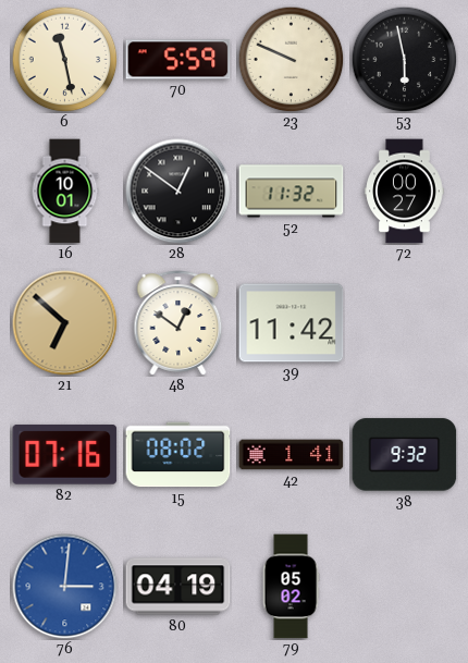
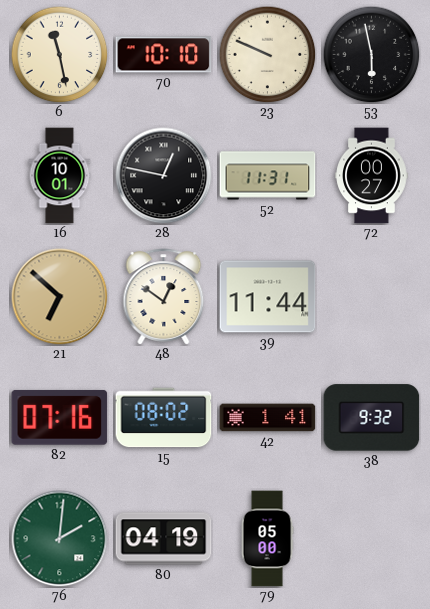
70: 5:59 -> 10:10 (164, 55)
28: 12:51 -> 12:47 (164, 176)
52: 11:32 -> 11:31 (268, 176)
39: 11:42 -> 11:44 (268, 297)
76: 3:01 -> 2:01 (60, 539)
76 dial: blue -> green (60, 539)
79: 05:02 -> 05:00 (267, 539)
